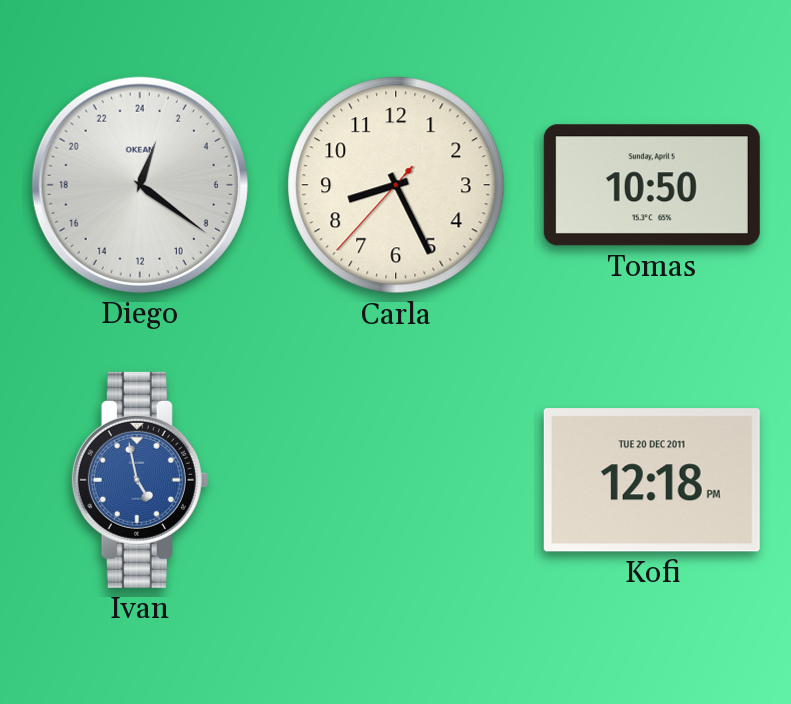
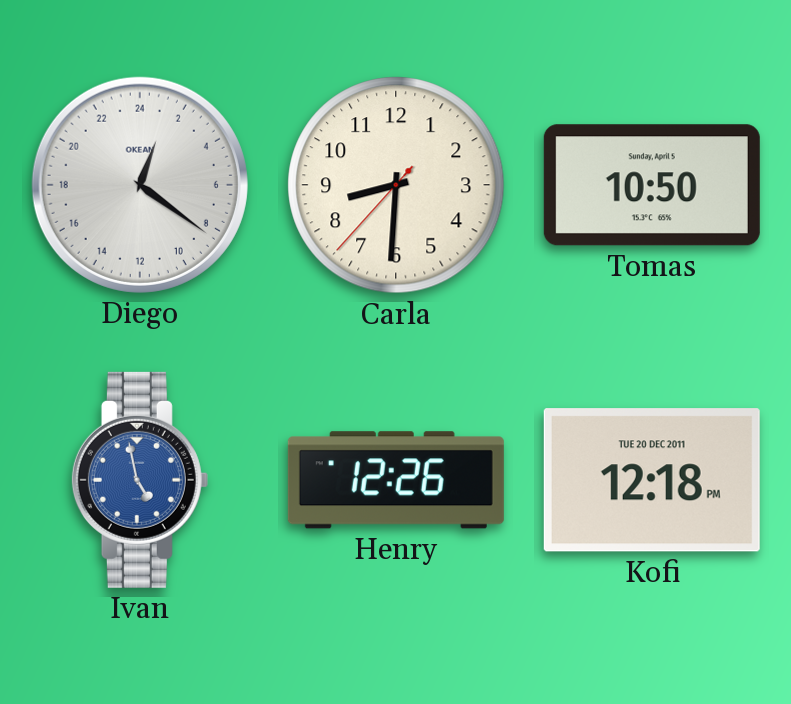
Carla: 8:25 -> 8:30 (396, 185)
Henry: none -> 12:26 (396, 480)
